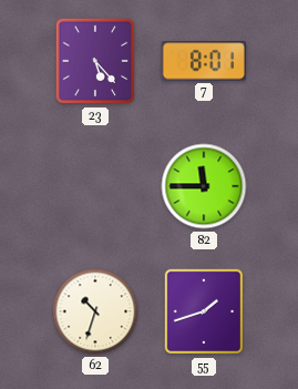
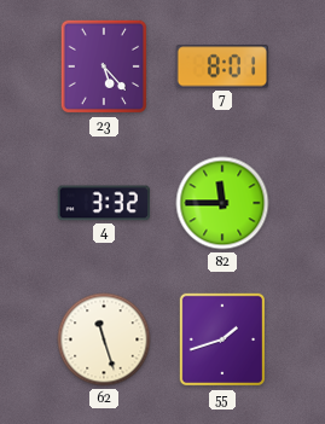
4: none -> 3:32 (103, 203)
62: 10:33 -> 11:27 (104, 339)
